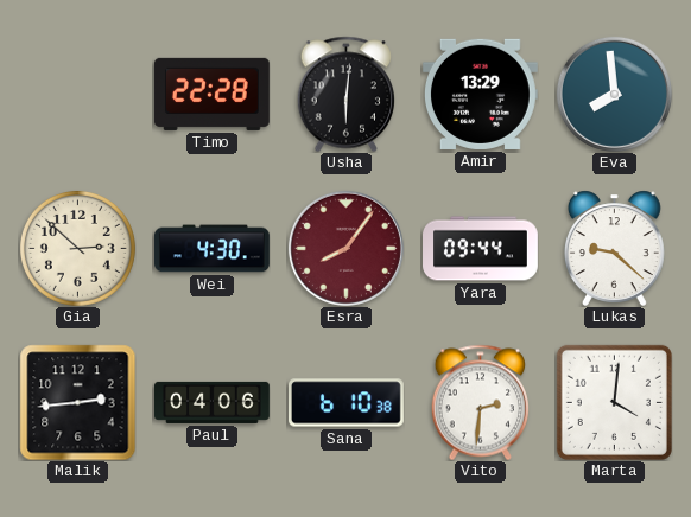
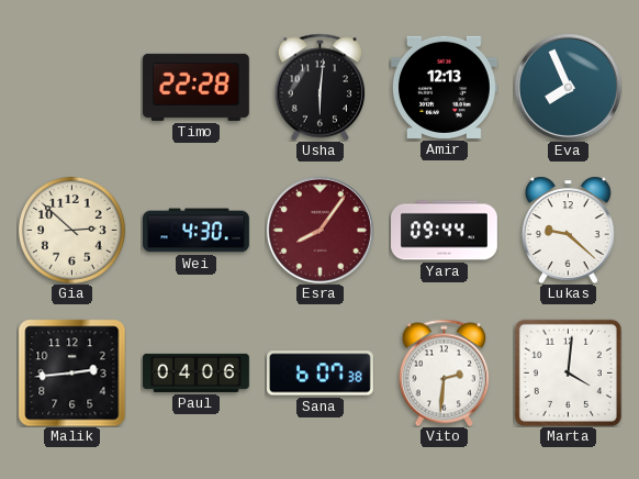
Amir: 13:29 -> 12:13 (444, 87)
Eva: 7:59 -> 7:56 (568, 87)
Sana: 6:10 -> 6:07 (321, 374)
